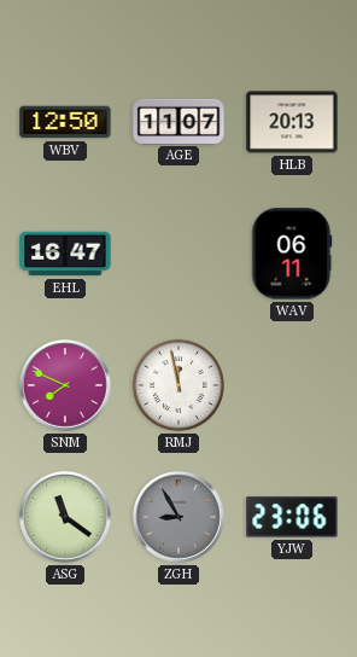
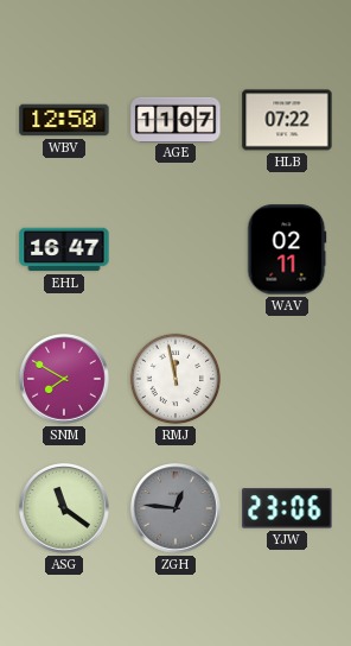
HLB: 20:13 -> 07:22 (287, 120)
WAV: 06:11 -> 02:11 (287, 249)
SNM: 7:49 -> 7:50 (65, 380)
ZGH: 8:55 -> 12:46 (177, 509)
